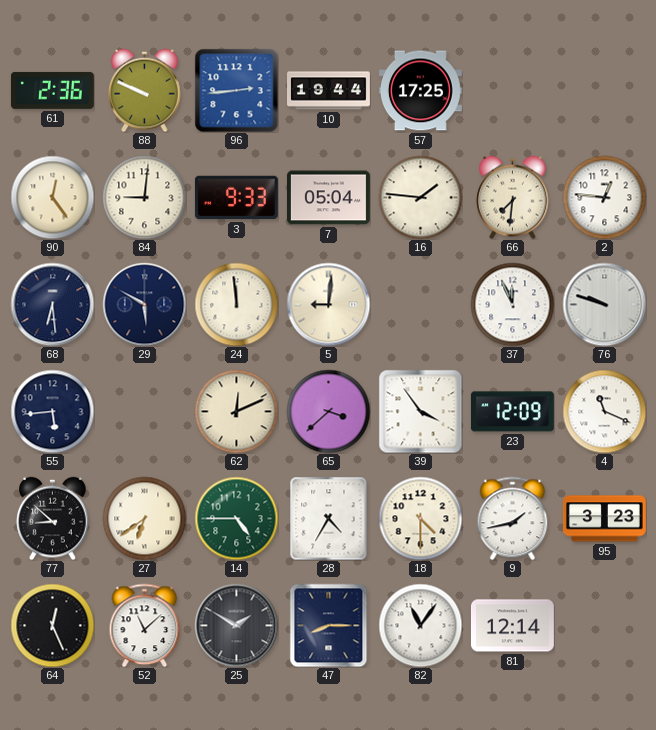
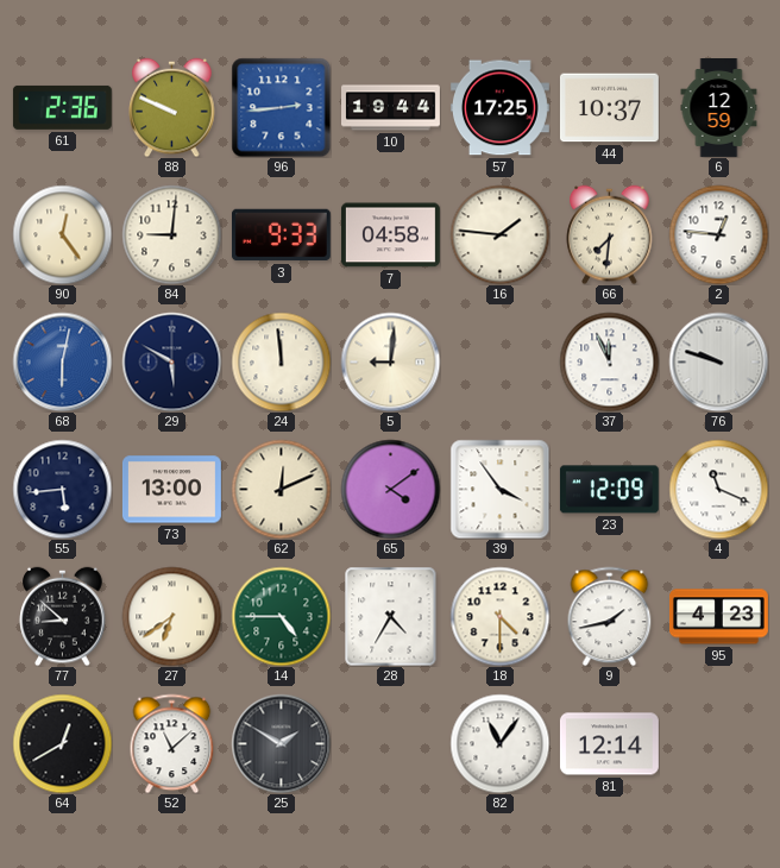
44: none -> 10:37 (609, 108)
6: none -> 12:59 (719, 108)
7: 05:04 -> 04:58 (390, 235)
68: 6:29 -> 6:02 (62, 361)
68 dial: navy -> blue (62, 361)
73: none -> 13:00 (171, 490)
65: 3:38 -> 4:09 (390, 489)
95: 3:23 -> 4:23 (719, 617)
64: 12:26 -> 12:40 (62, 743)
47: 8:15 -> none (329, 625)
